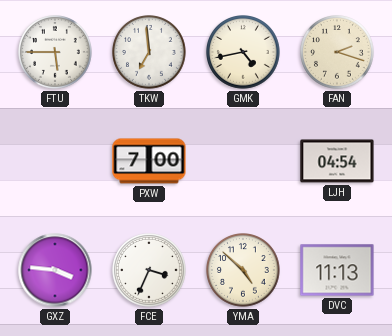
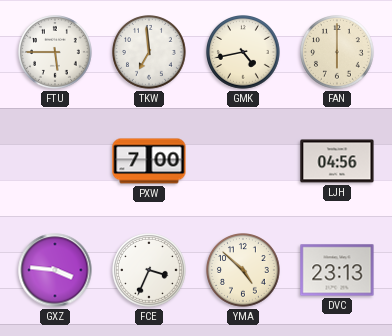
FAN: 2:18 -> 6:00 (338, 53)
LJH: 04:54 -> 04:56 (337, 161)
DVC: 11:13 -> 23:13 (337, 270)
